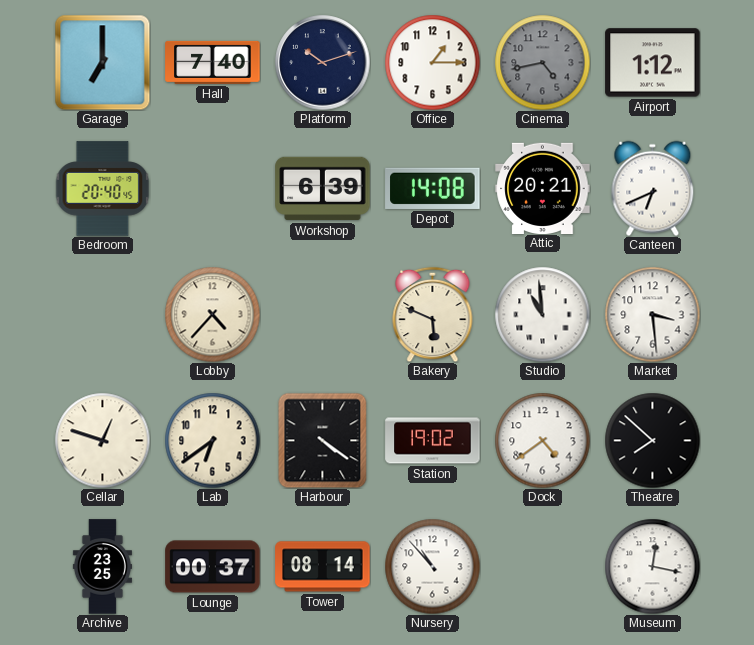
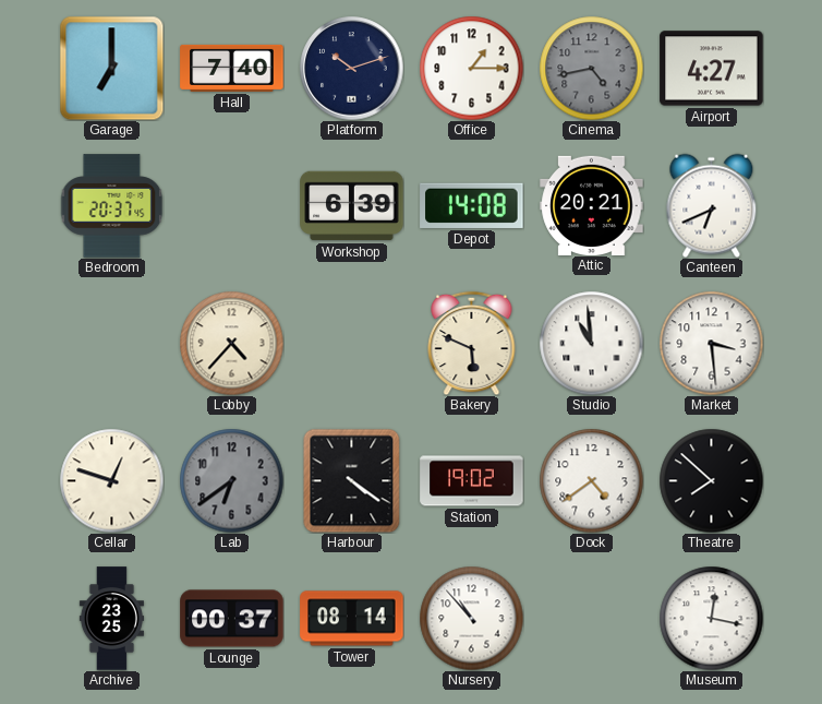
Airport: 1:12 -> 4:27 (712, 69)
Bedroom: 20:40 -> 20:37 (111, 206)
Lab dial: cream -> grey (231, 480)
